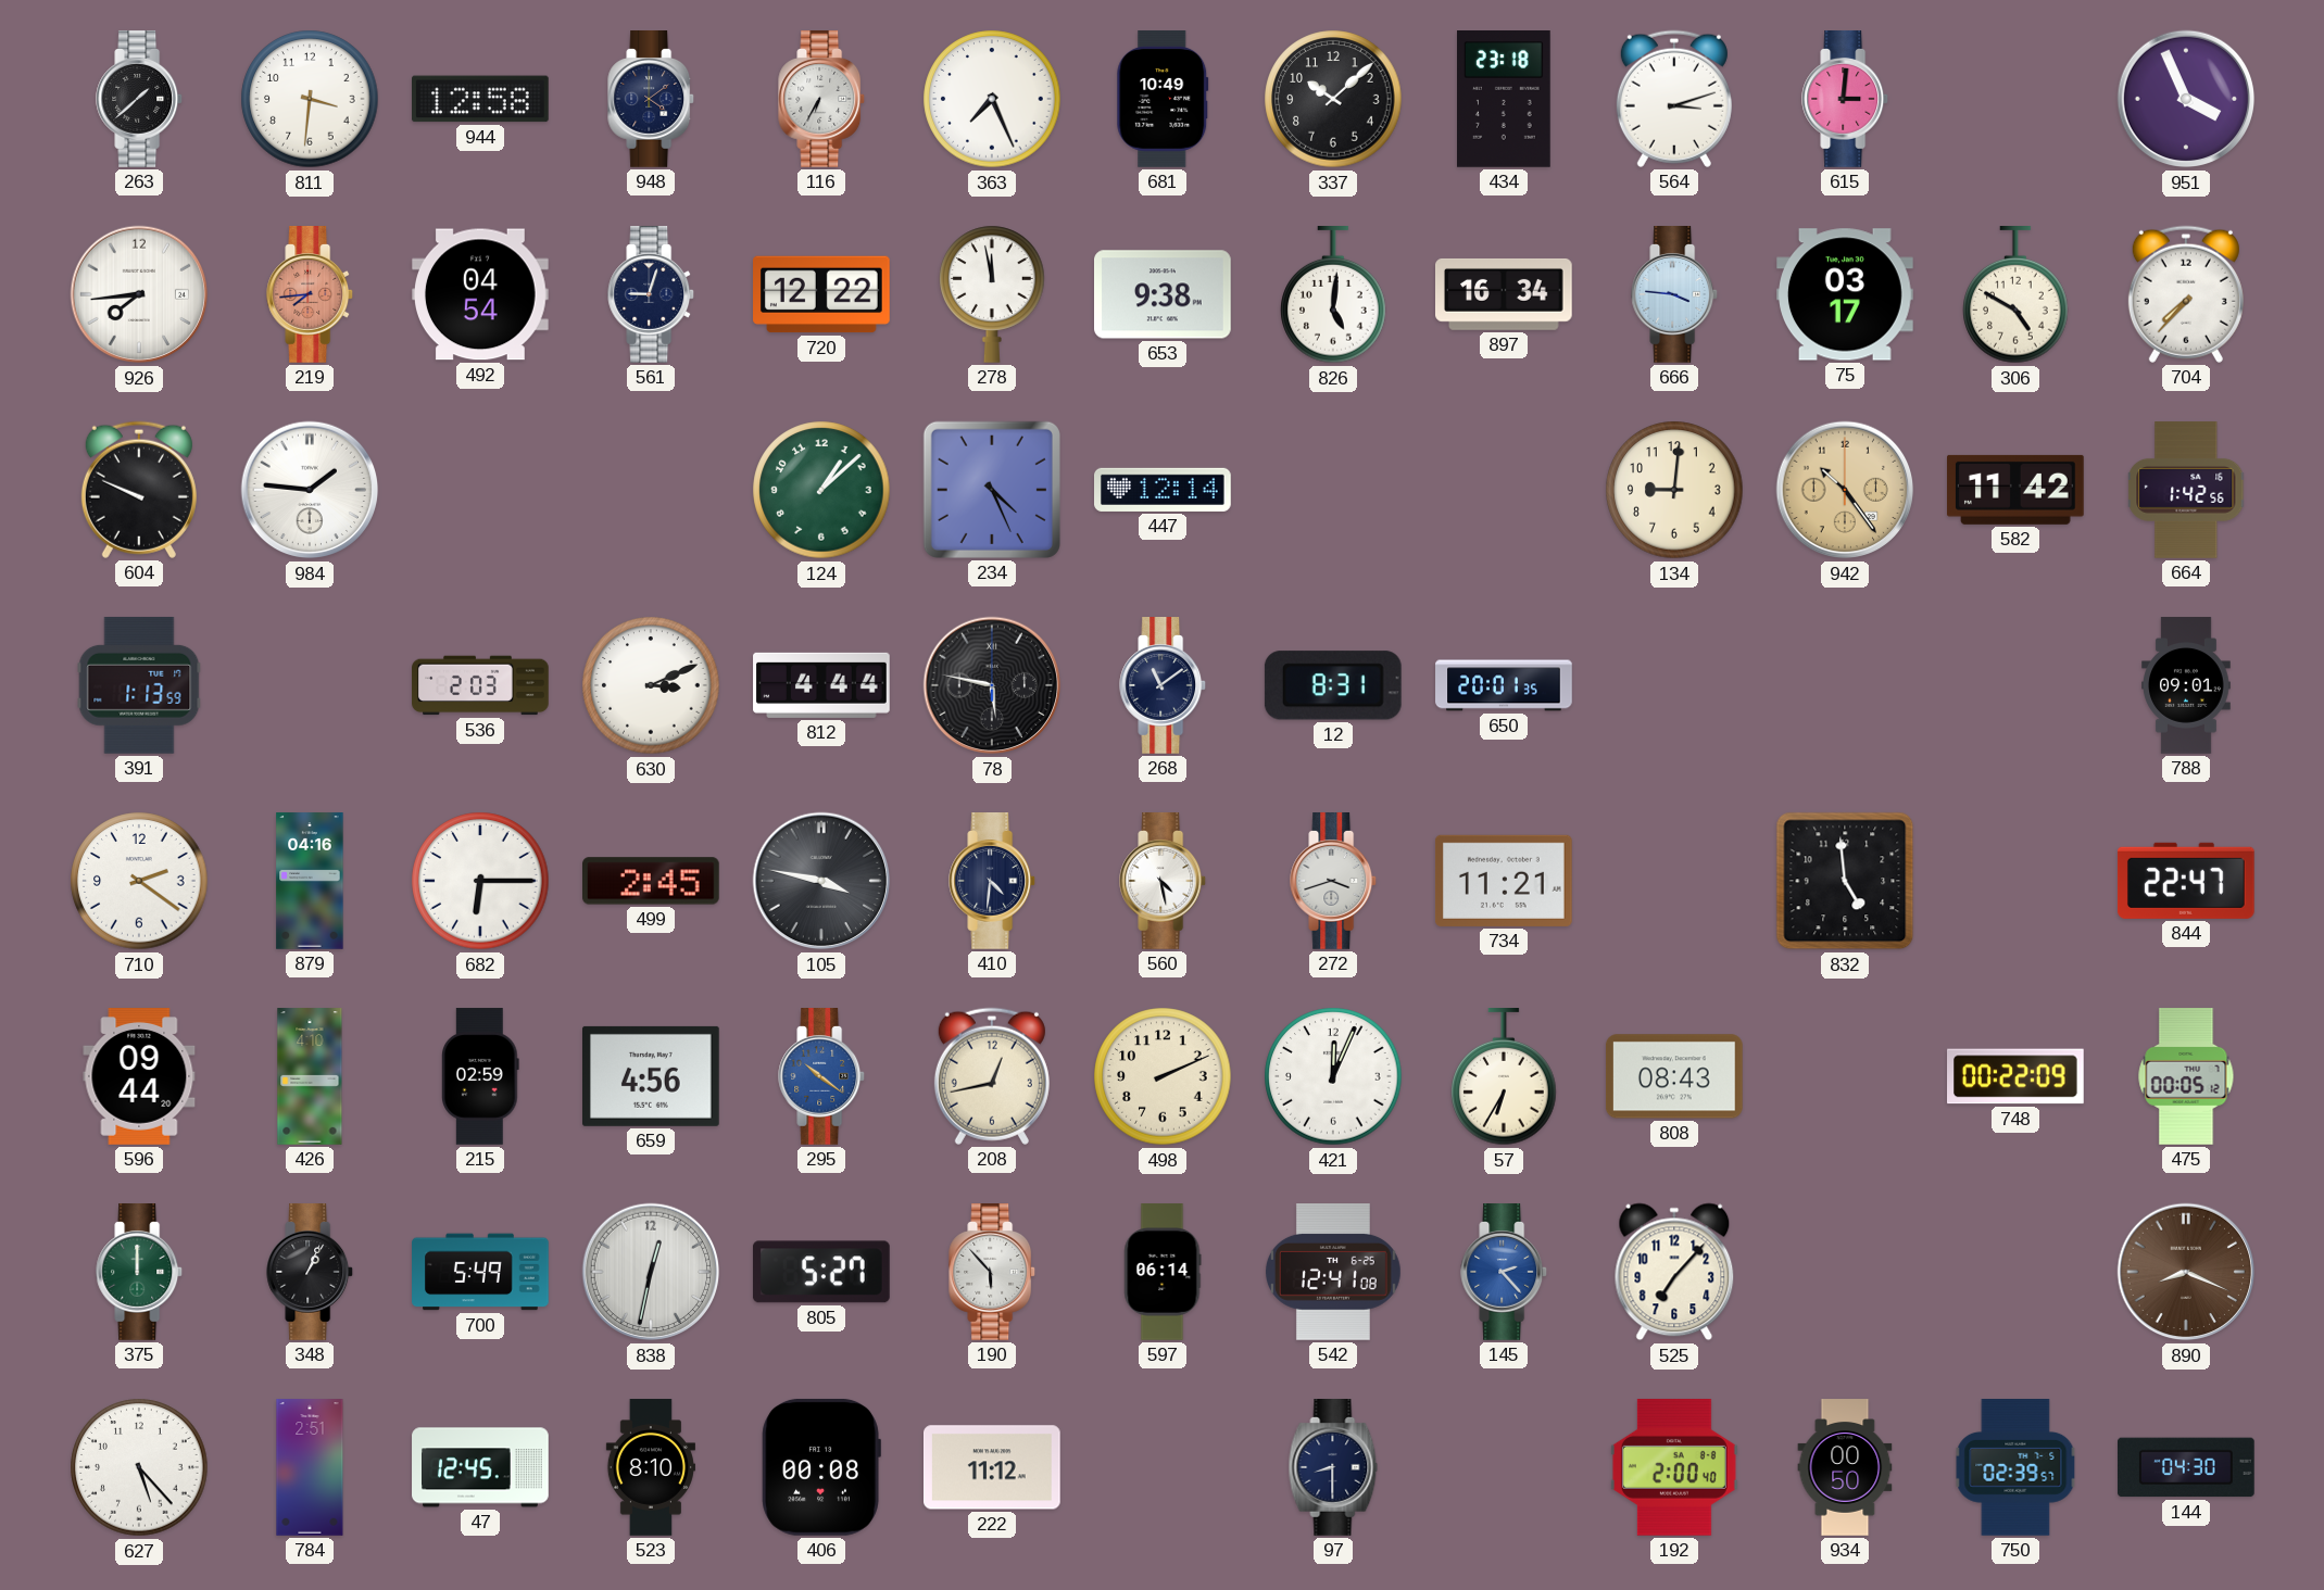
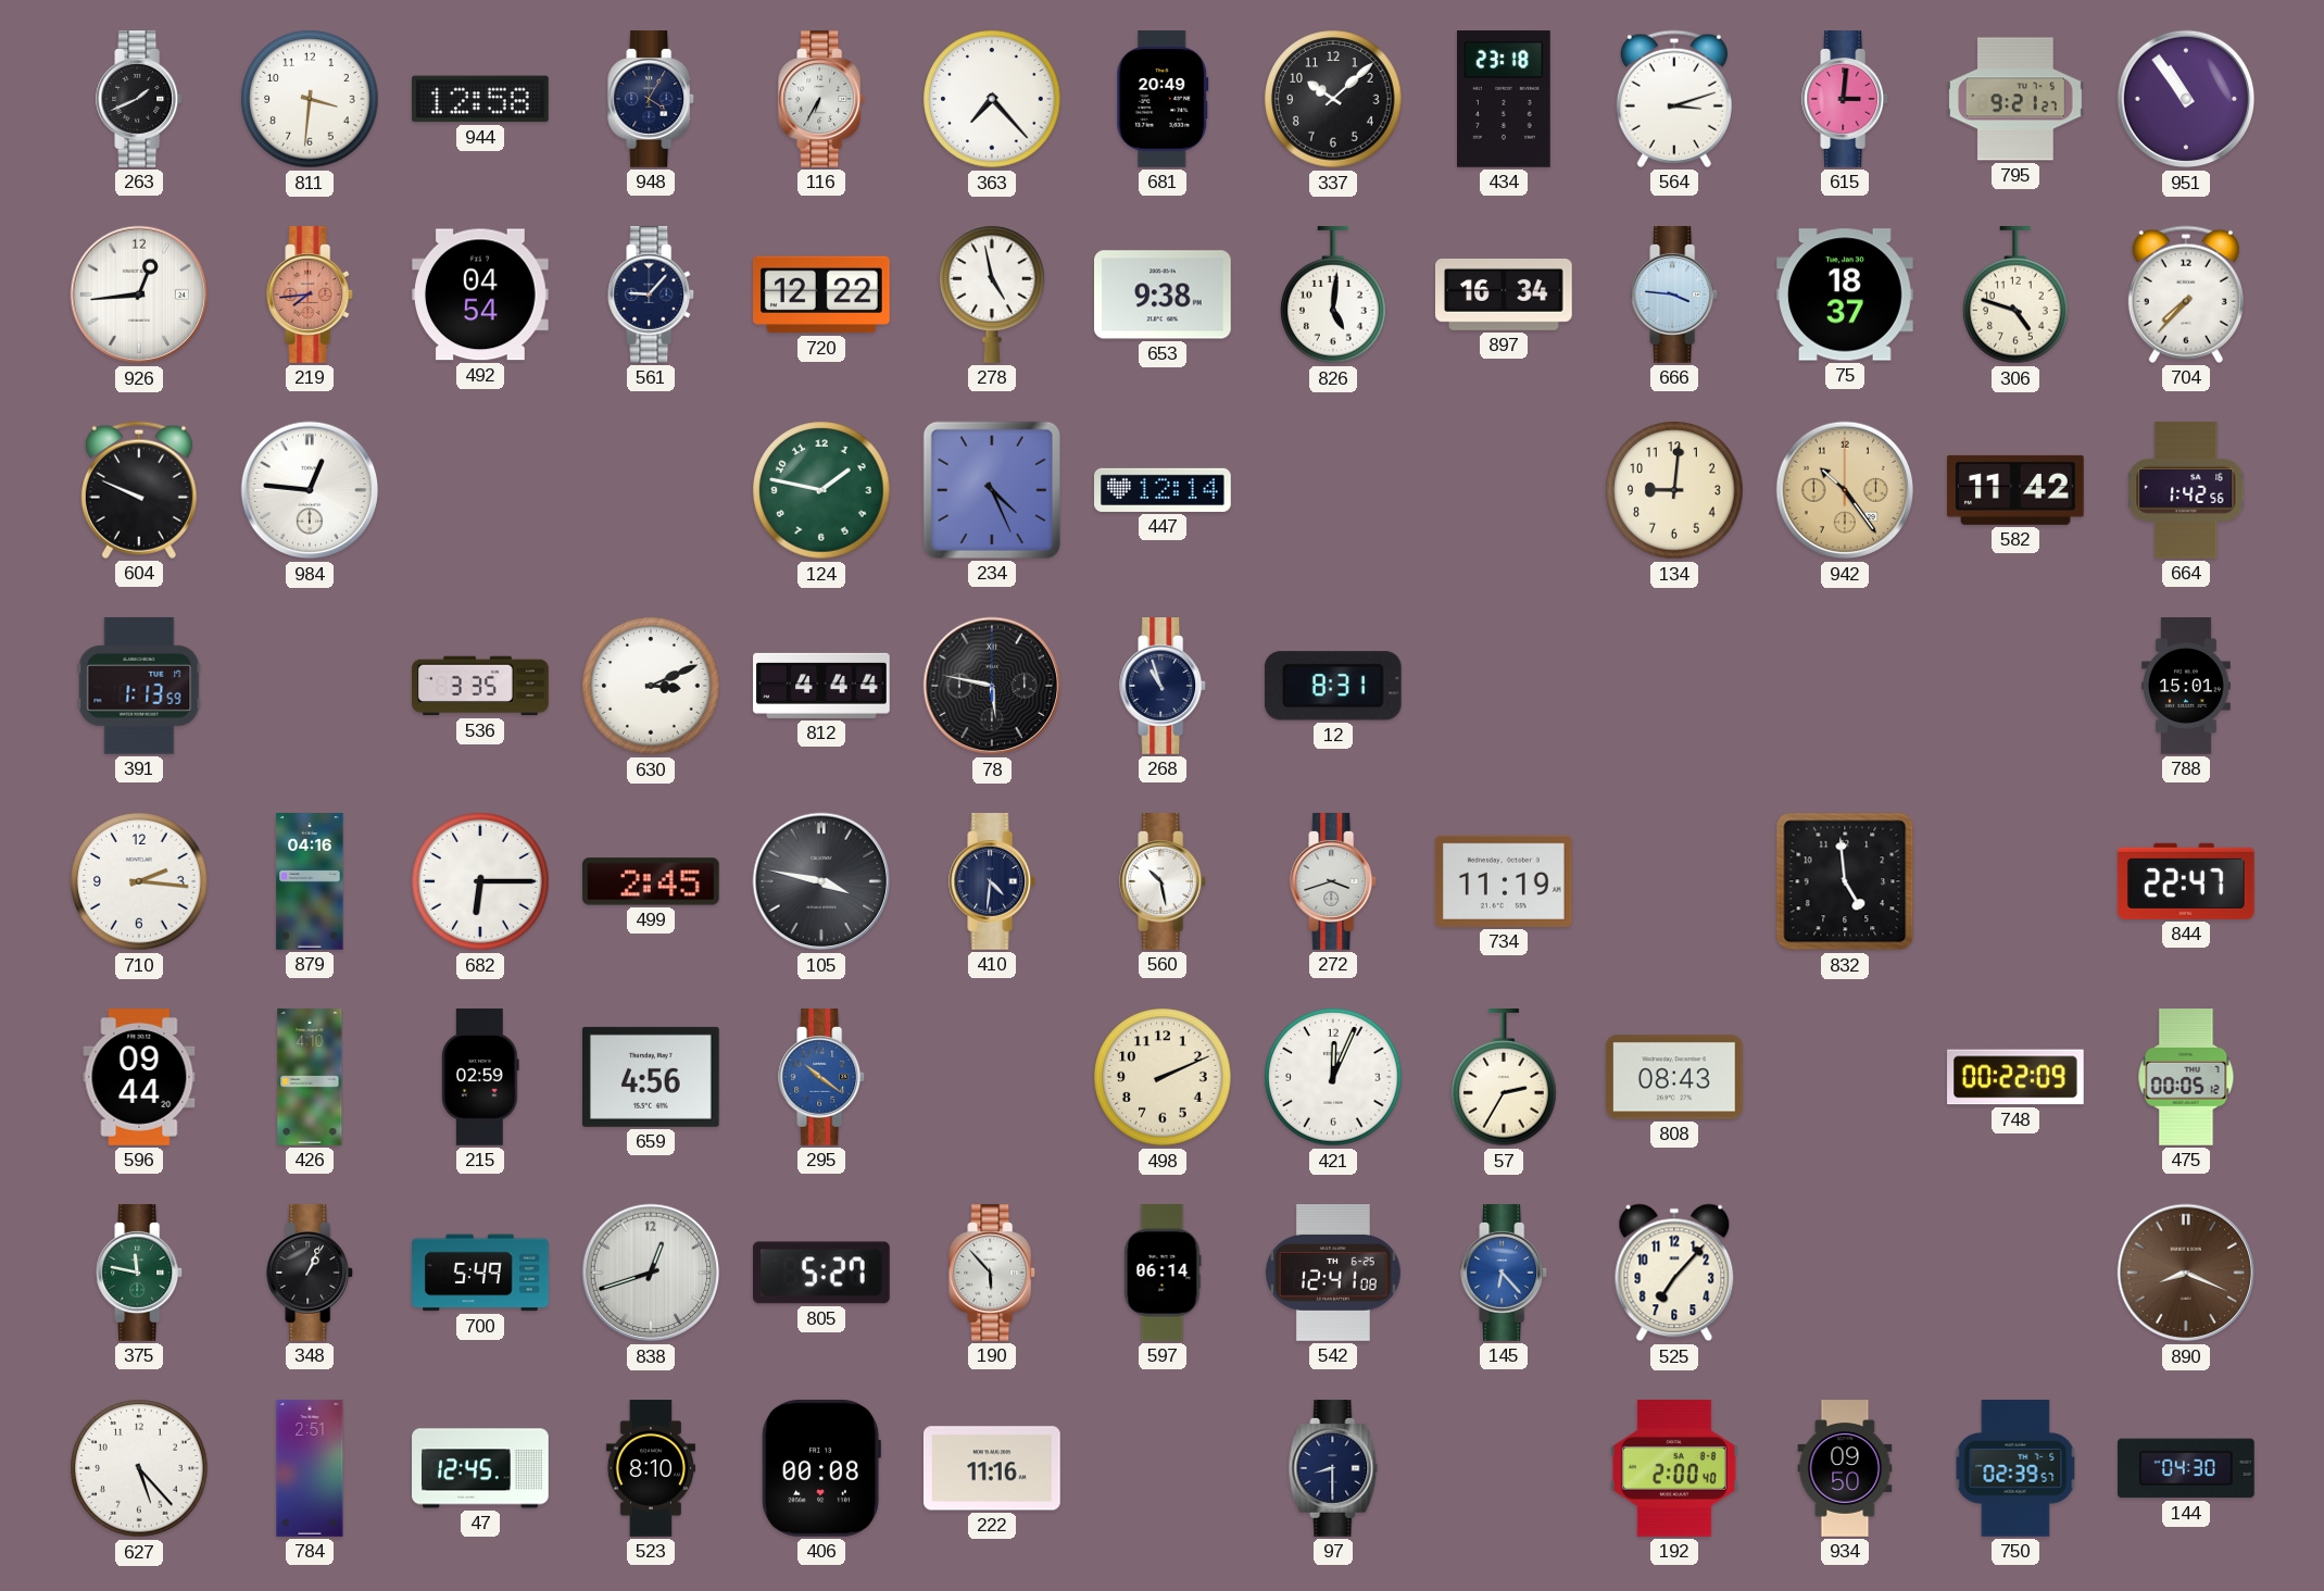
263: 1:38 -> 1:41 (140, 100)
948: 4:09 -> 4:05 (652, 100)
363: 7:26 -> 7:23 (992, 99)
681: 10:49 -> 20:49 (1163, 100)
795: none -> 9:21 (2017, 99)
951: 3:56 -> 10:54 (2186, 99)
926: 7:44 -> 12:44 (139, 295)
561: 9:03 -> 9:07 (652, 296)
278: 11:58 -> 4:58 (992, 295)
75: 03:17 -> 18:37 (1846, 295)
306: 4:50 -> 4:48 (2015, 296)
984: 1:46 -> 12:46 (310, 490)
124: 1:08 -> 1:47 (821, 490)
536: 2:03 -> 3:35 (480, 686)
268: 11:09 -> 10:57 (1164, 687)
650: 20:01 -> none (1504, 685)
788: 09:01 -> 15:01 (2187, 686)
710: 2:21 -> 2:16 (139, 881)
560: 4:28 -> 10:28 (1164, 882)
734: 11:21 -> 11:19 (1504, 881)
208: 12:43 -> none (992, 1076)
57: 6:35 -> 2:35 (1504, 1078)
375: 12:00 -> 11:47 (140, 1274)
838: 12:32 -> 12:42 (651, 1273)
145: 2:23 -> 6:23 (1505, 1274)
222: 11:12 -> 11:16 (993, 1468)
934: 00:50 -> 09:50 (1845, 1468)
